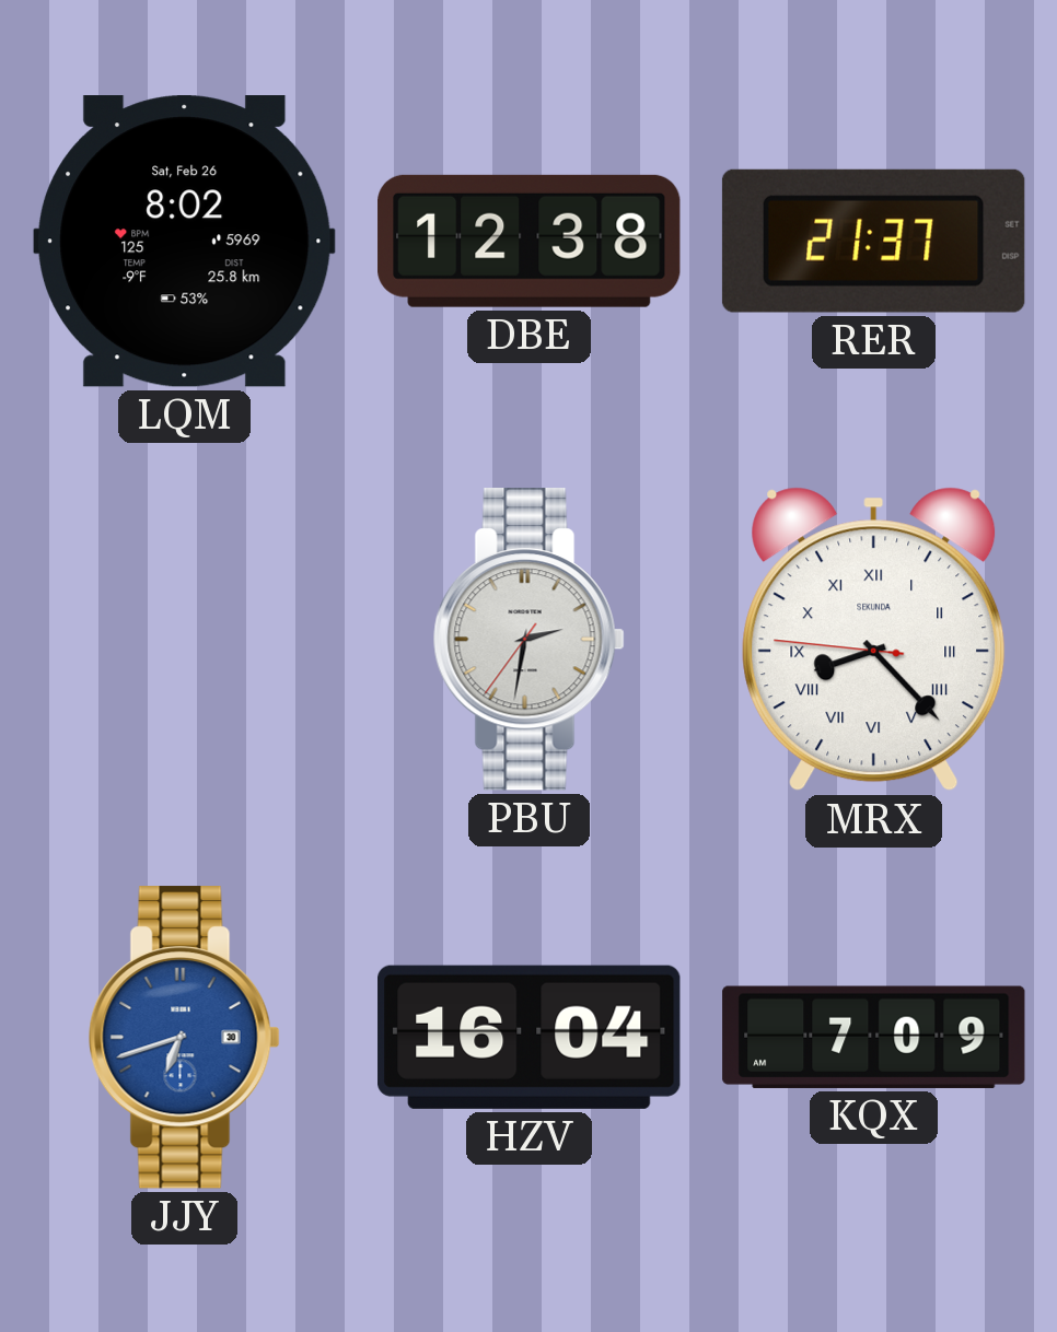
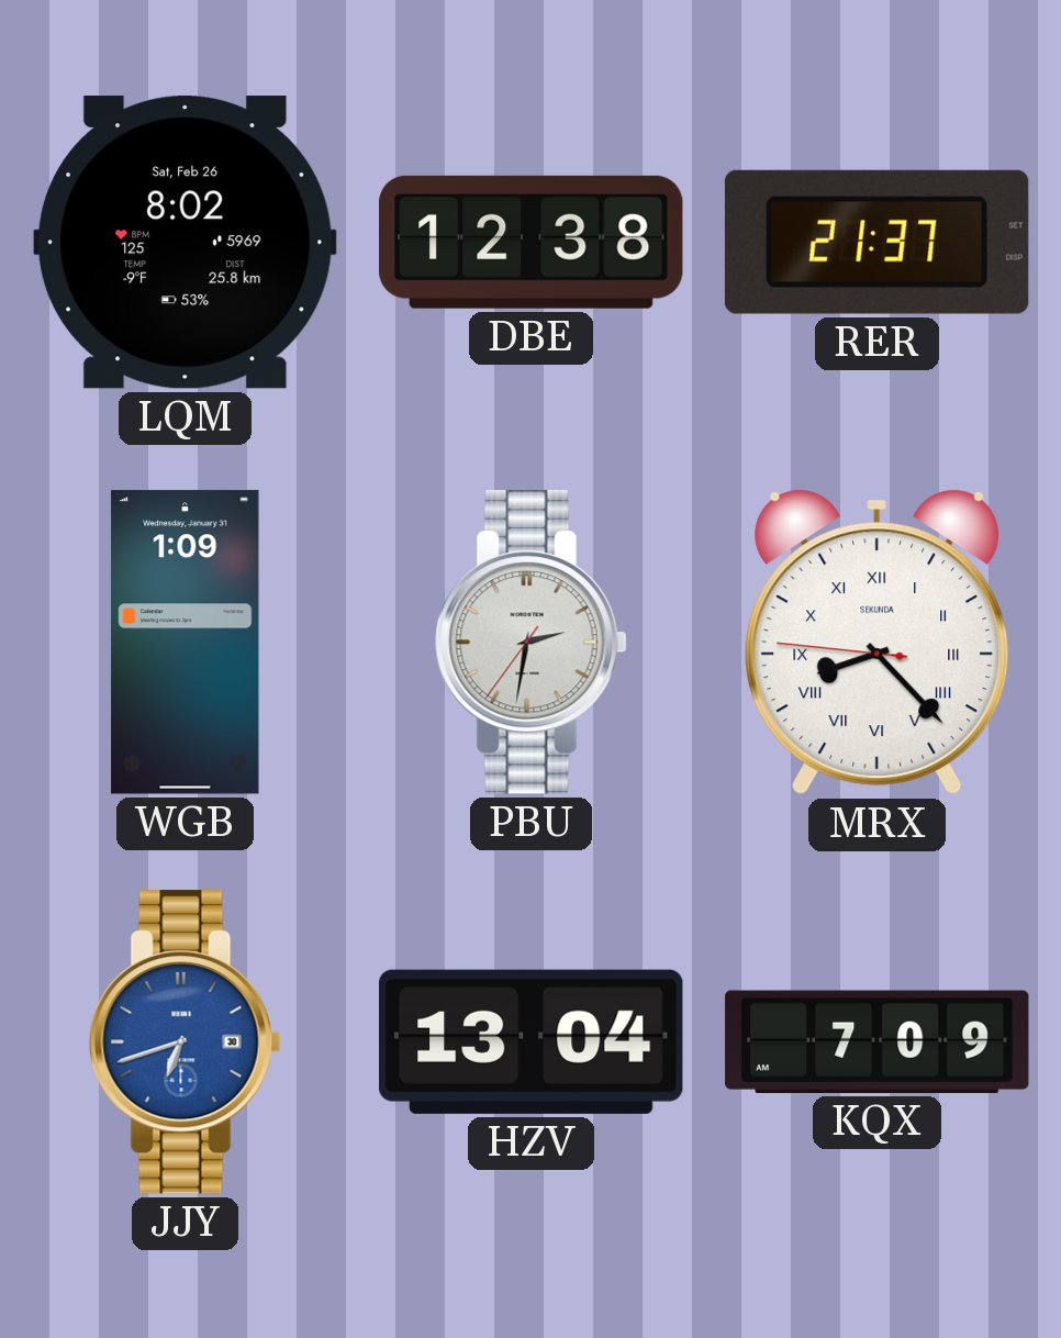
WGB: none -> 1:09 (186, 643)
HZV: 16:04 -> 13:04 (532, 1041)
